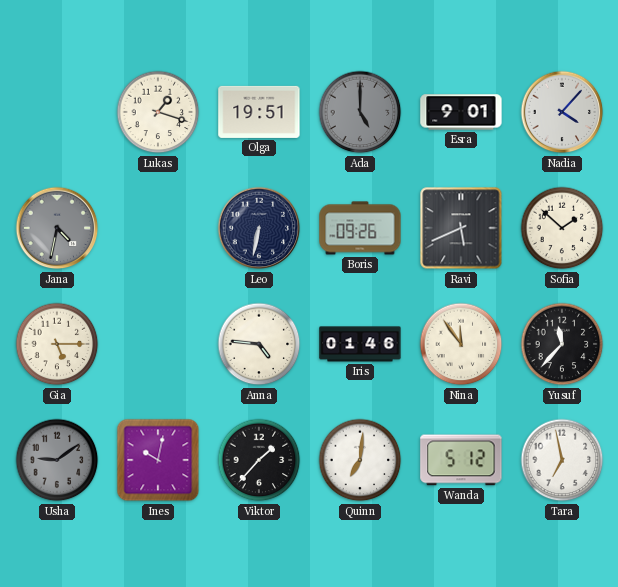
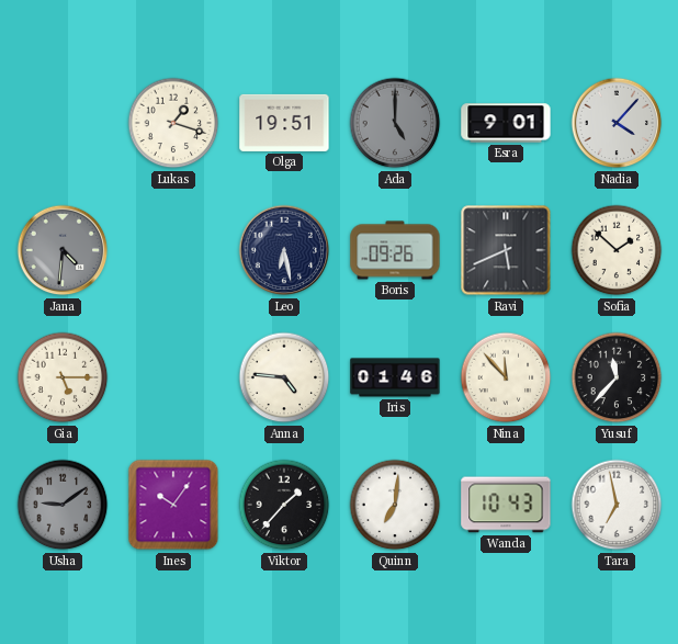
Jana: 4:32 -> 4:31 (63, 250)
Leo: 6:32 -> 6:28 (284, 250)
Nina: 11:54 -> 11:53 (506, 377)
Ines: 10:02 -> 10:06 (173, 505)
Wanda: 5:12 -> 10:43 (506, 505)
